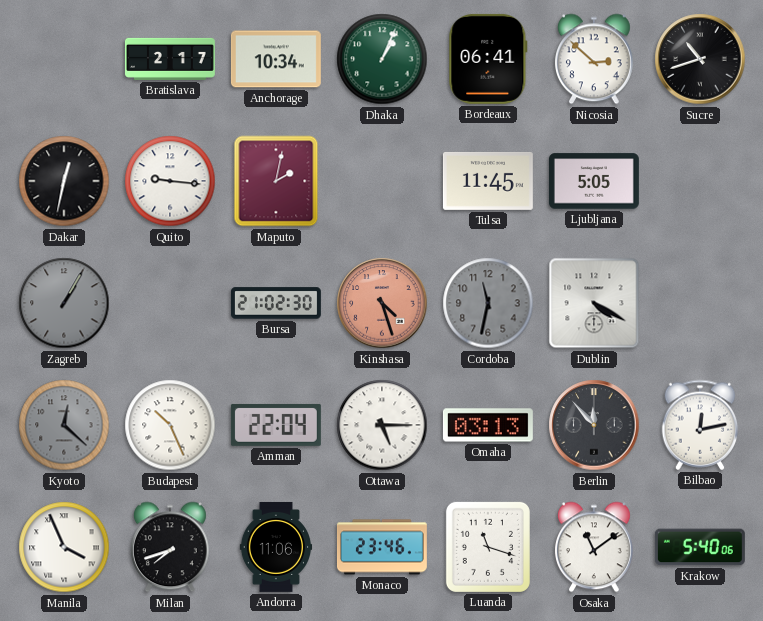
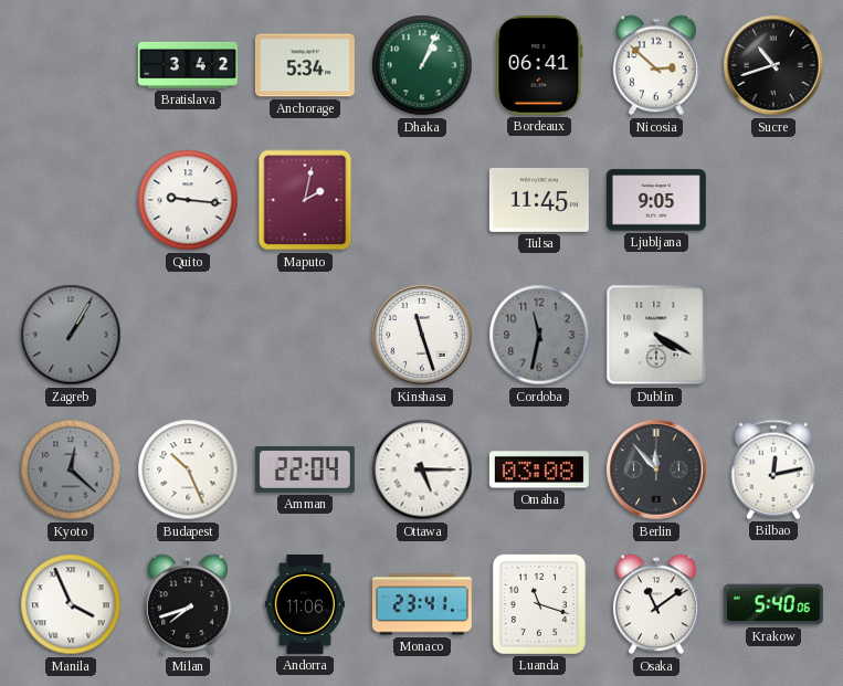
Bratislava: 2:17 -> 3:42 (188, 65)
Anchorage: 10:34 -> 5:34 (305, 65)
Dakar: 12:32 -> none (64, 181)
Ljubljana: 5:05 -> 9:05 (656, 200)
Bursa: 21:02 -> none (276, 303)
Kinshasa: 4:27 -> 11:27 (422, 335)
Kinshasa dial: salmon -> white (422, 335)
Omaha: 03:13 -> 03:08 (539, 469)
Monaco: 23:46 -> 23:41 (422, 604)
